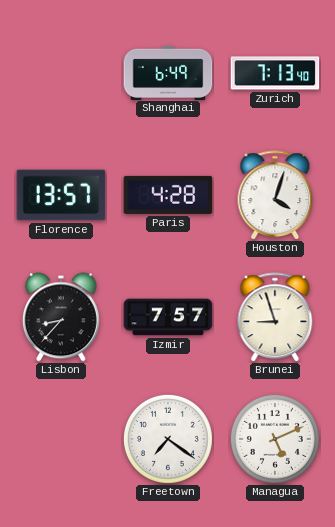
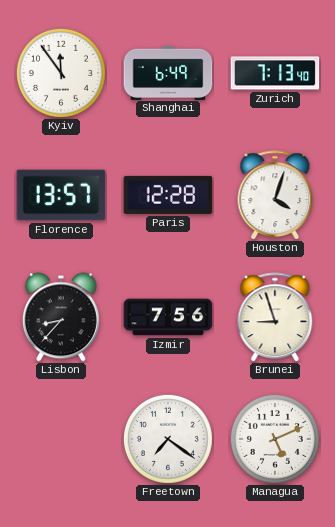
Kyiv: none -> 11:54 (61, 73)
Paris: 4:28 -> 12:28 (168, 195)
Izmir: 7:57 -> 7:56 (168, 317)
